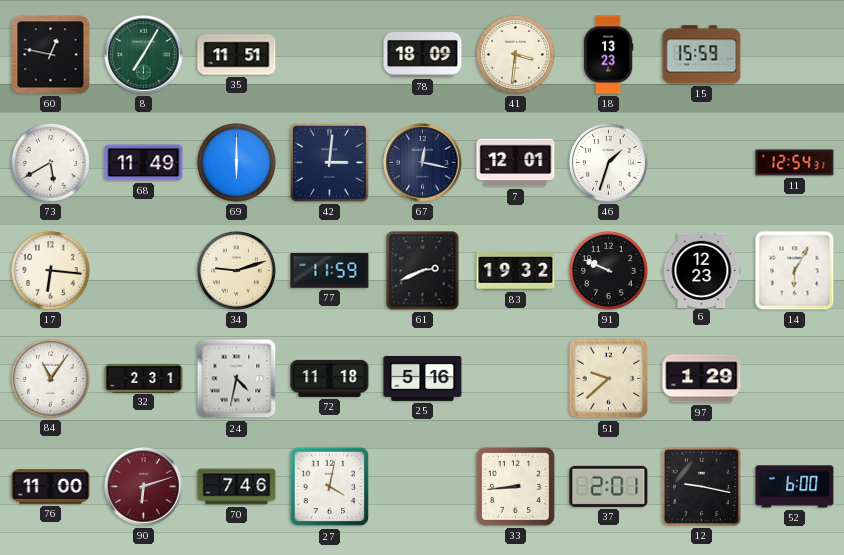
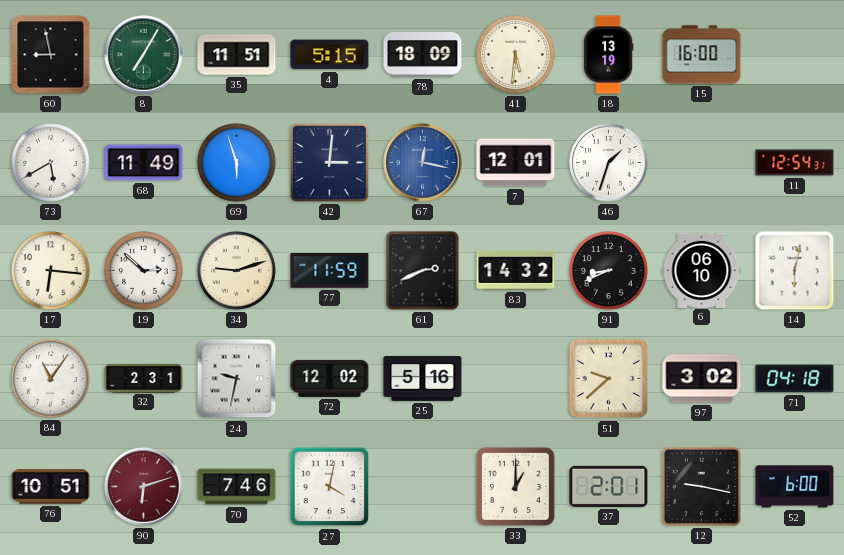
60: 12:47 -> 8:58 (51, 55)
4: none -> 5:15 (330, 55)
41: 3:31 -> 5:31 (516, 55)
18: 13:23 -> 13:19 (608, 55)
15: 15:59 -> 16:00 (702, 55)
69: 6:00 -> 5:57 (237, 163)
67 dial: navy -> blue (423, 163)
19: none -> 2:52 (144, 271)
83: 19:32 -> 14:32 (516, 270)
91: 9:49 -> 8:41 (609, 271)
6: 12:23 -> 06:10 (702, 270)
14: 6:05 -> 6:02 (795, 271)
24: 4:32 -> 9:32 (237, 379)
72: 11:18 -> 12:02 (330, 378)
97: 1:29 -> 3:02 (702, 379)
71: none -> 04:18 (795, 379)
76: 11:00 -> 10:51 (51, 487)
33: 8:44 -> 1:00 (515, 486)
